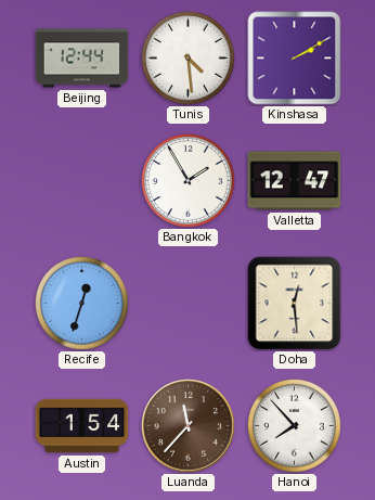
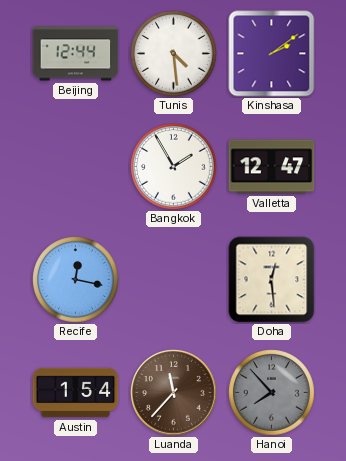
Kinshasa: 2:10 -> 2:09 (272, 54)
Recife: 12:33 -> 12:17 (76, 280)
Hanoi dial: white -> grey (272, 393)
